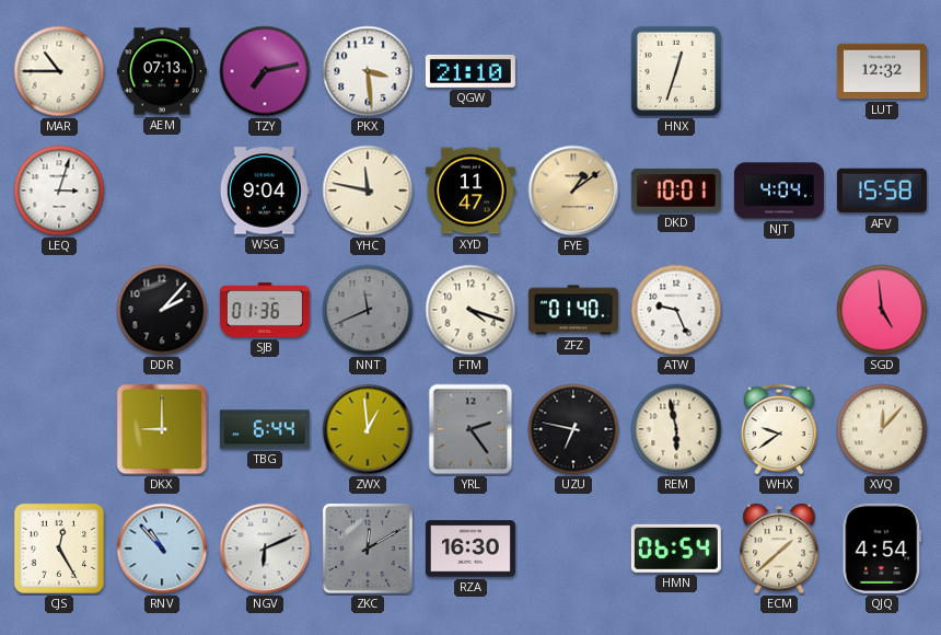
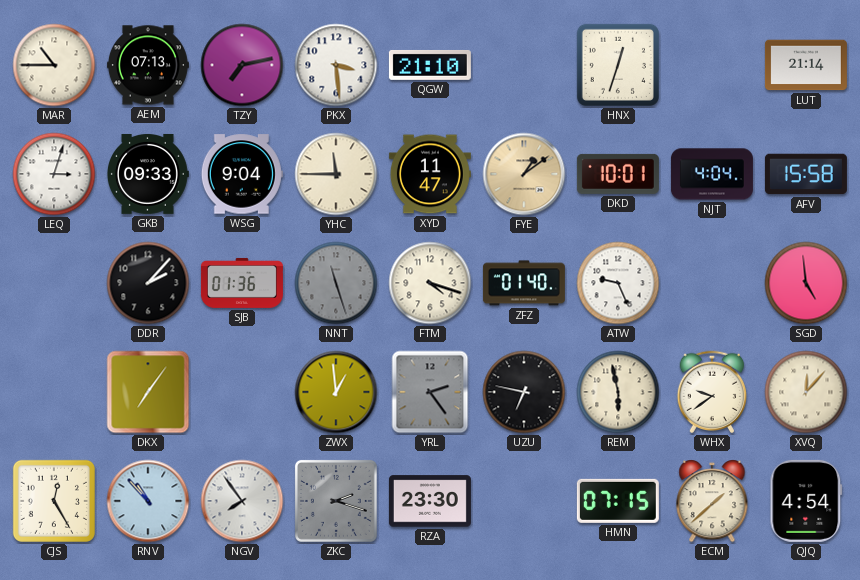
LUT: 12:32 -> 21:14 (806, 65)
GKB: none -> 09:33 (147, 174)
YHC: 11:47 -> 11:45 (336, 174)
NNT: 11:41 -> 11:27 (336, 283)
DKX: 9:00 -> 7:06 (148, 392)
TBG: 6:44 -> none (265, 429)
NGV: 6:11 -> 7:54 (242, 501)
ZKC: 12:10 -> 2:18 (336, 501)
RZA: 16:30 -> 23:30 (430, 501)
HMN: 06:54 -> 07:15 (618, 501)
